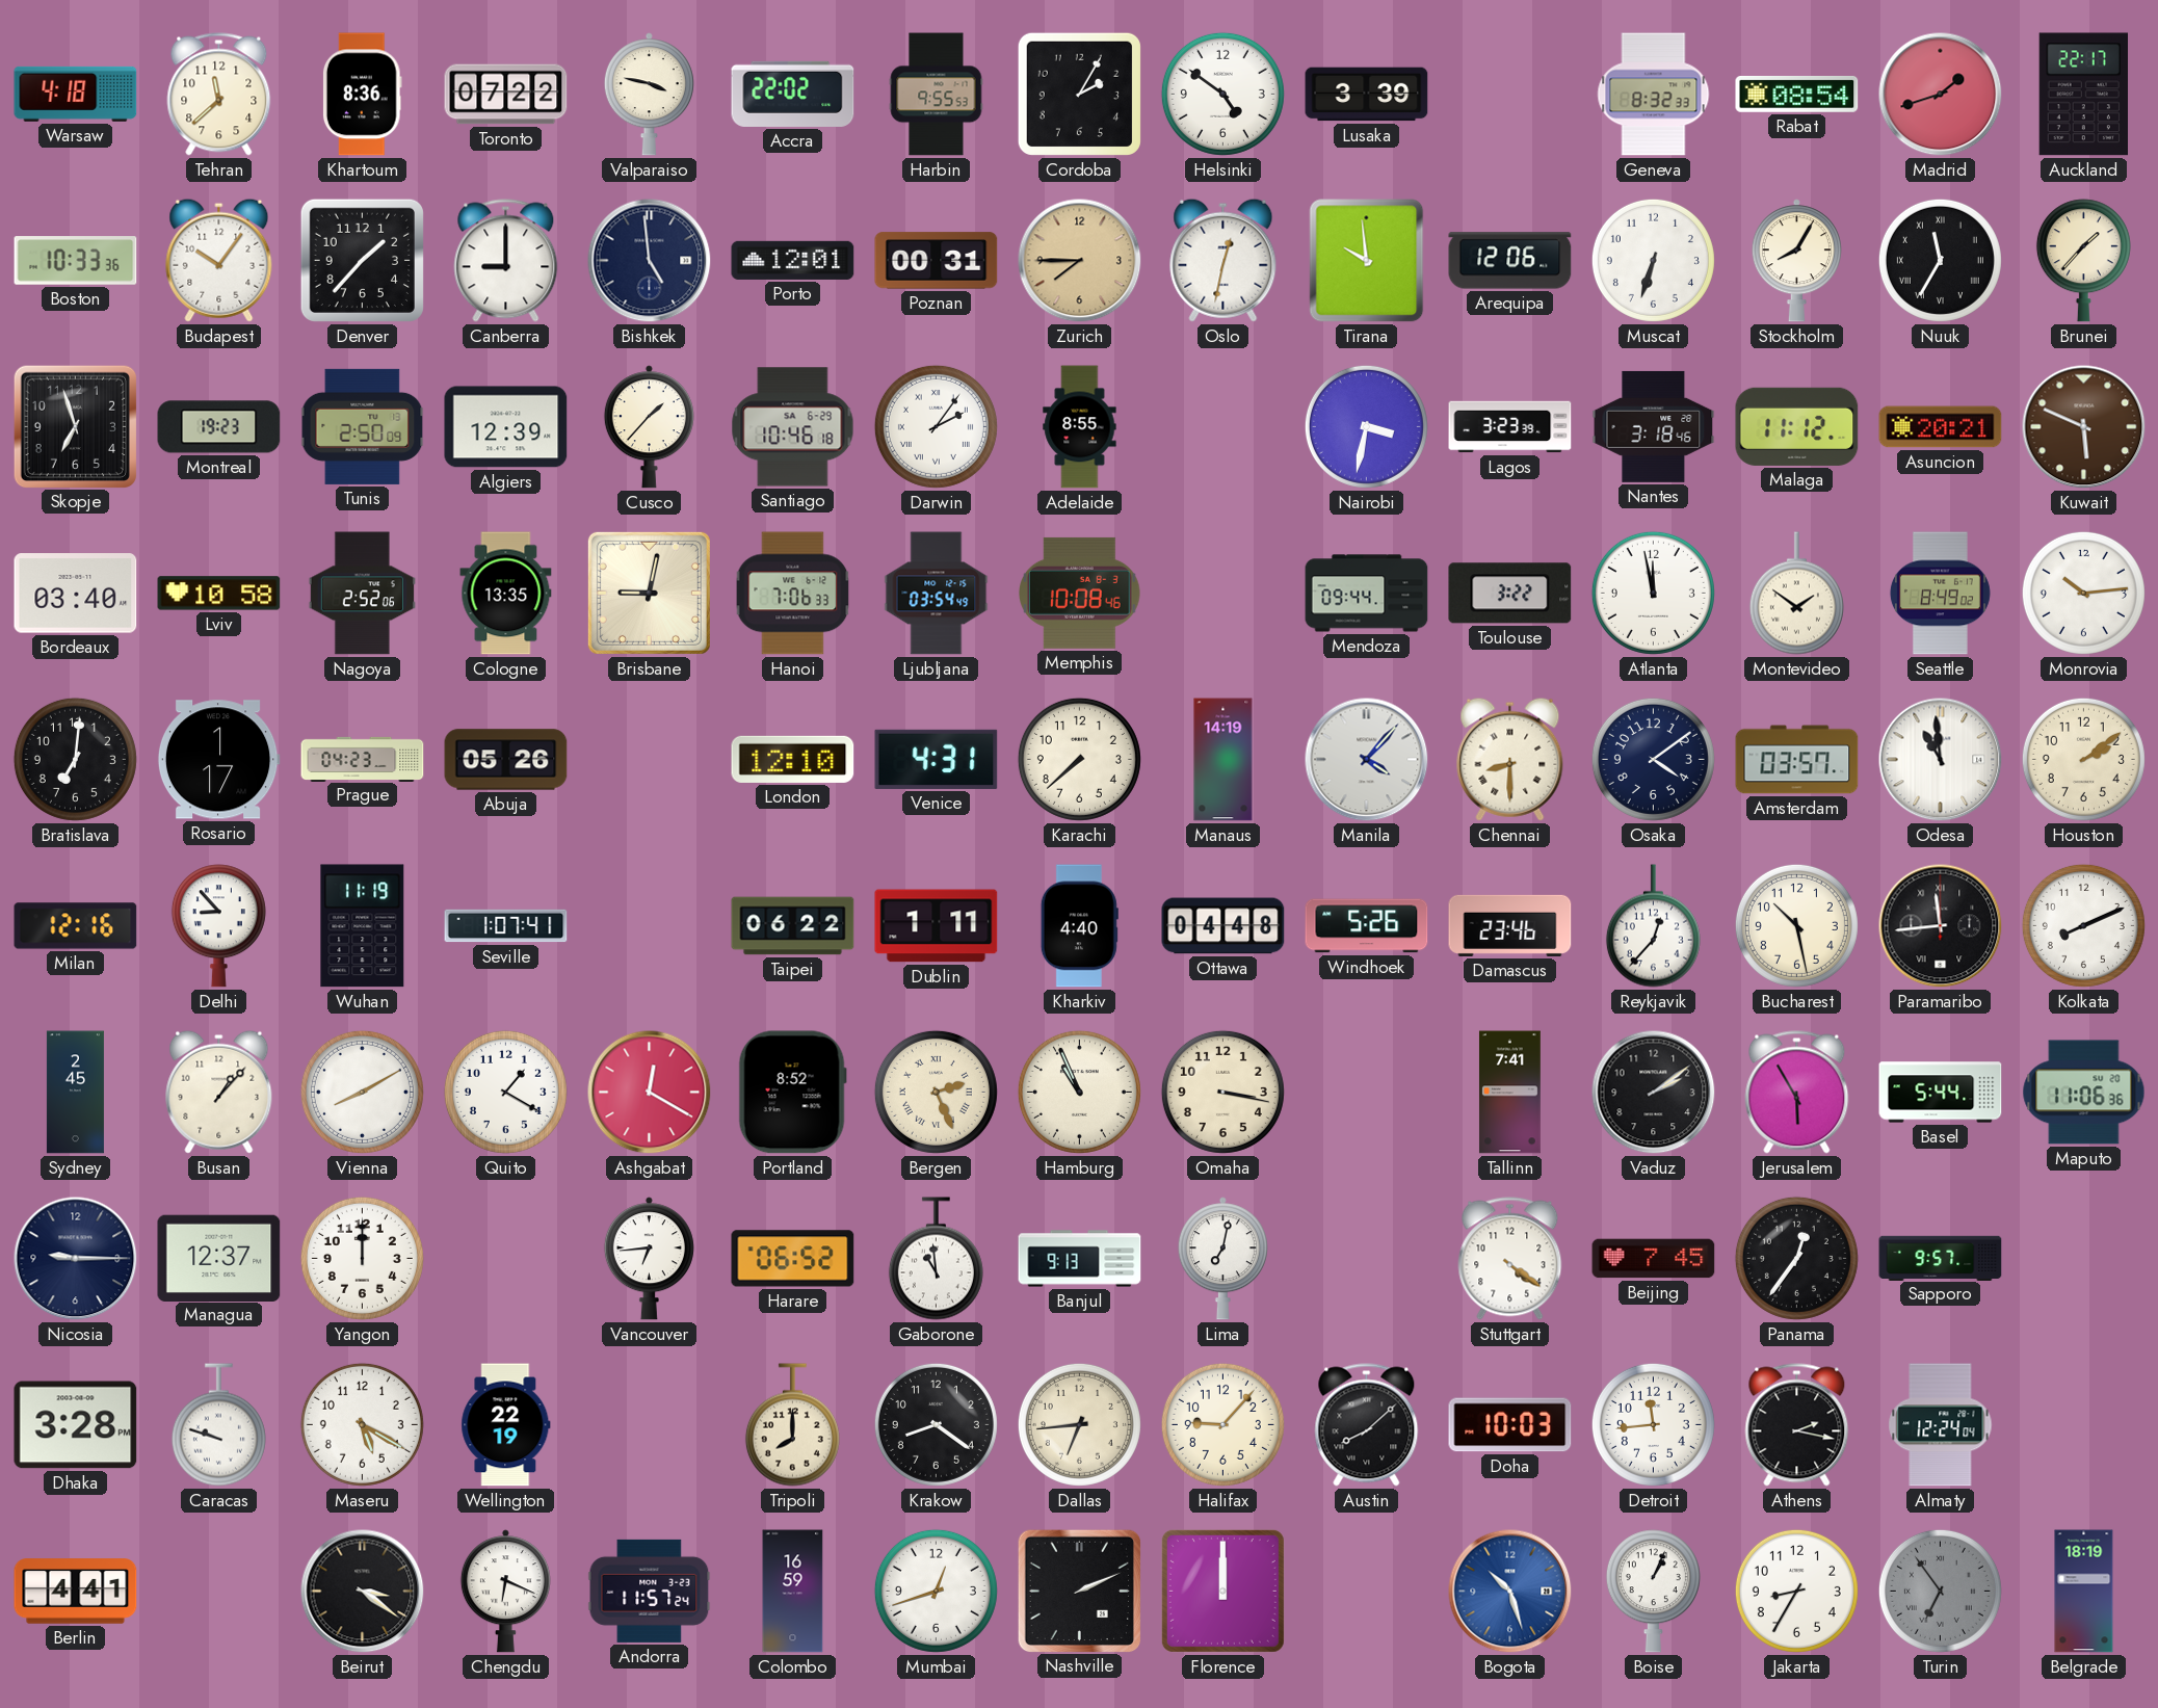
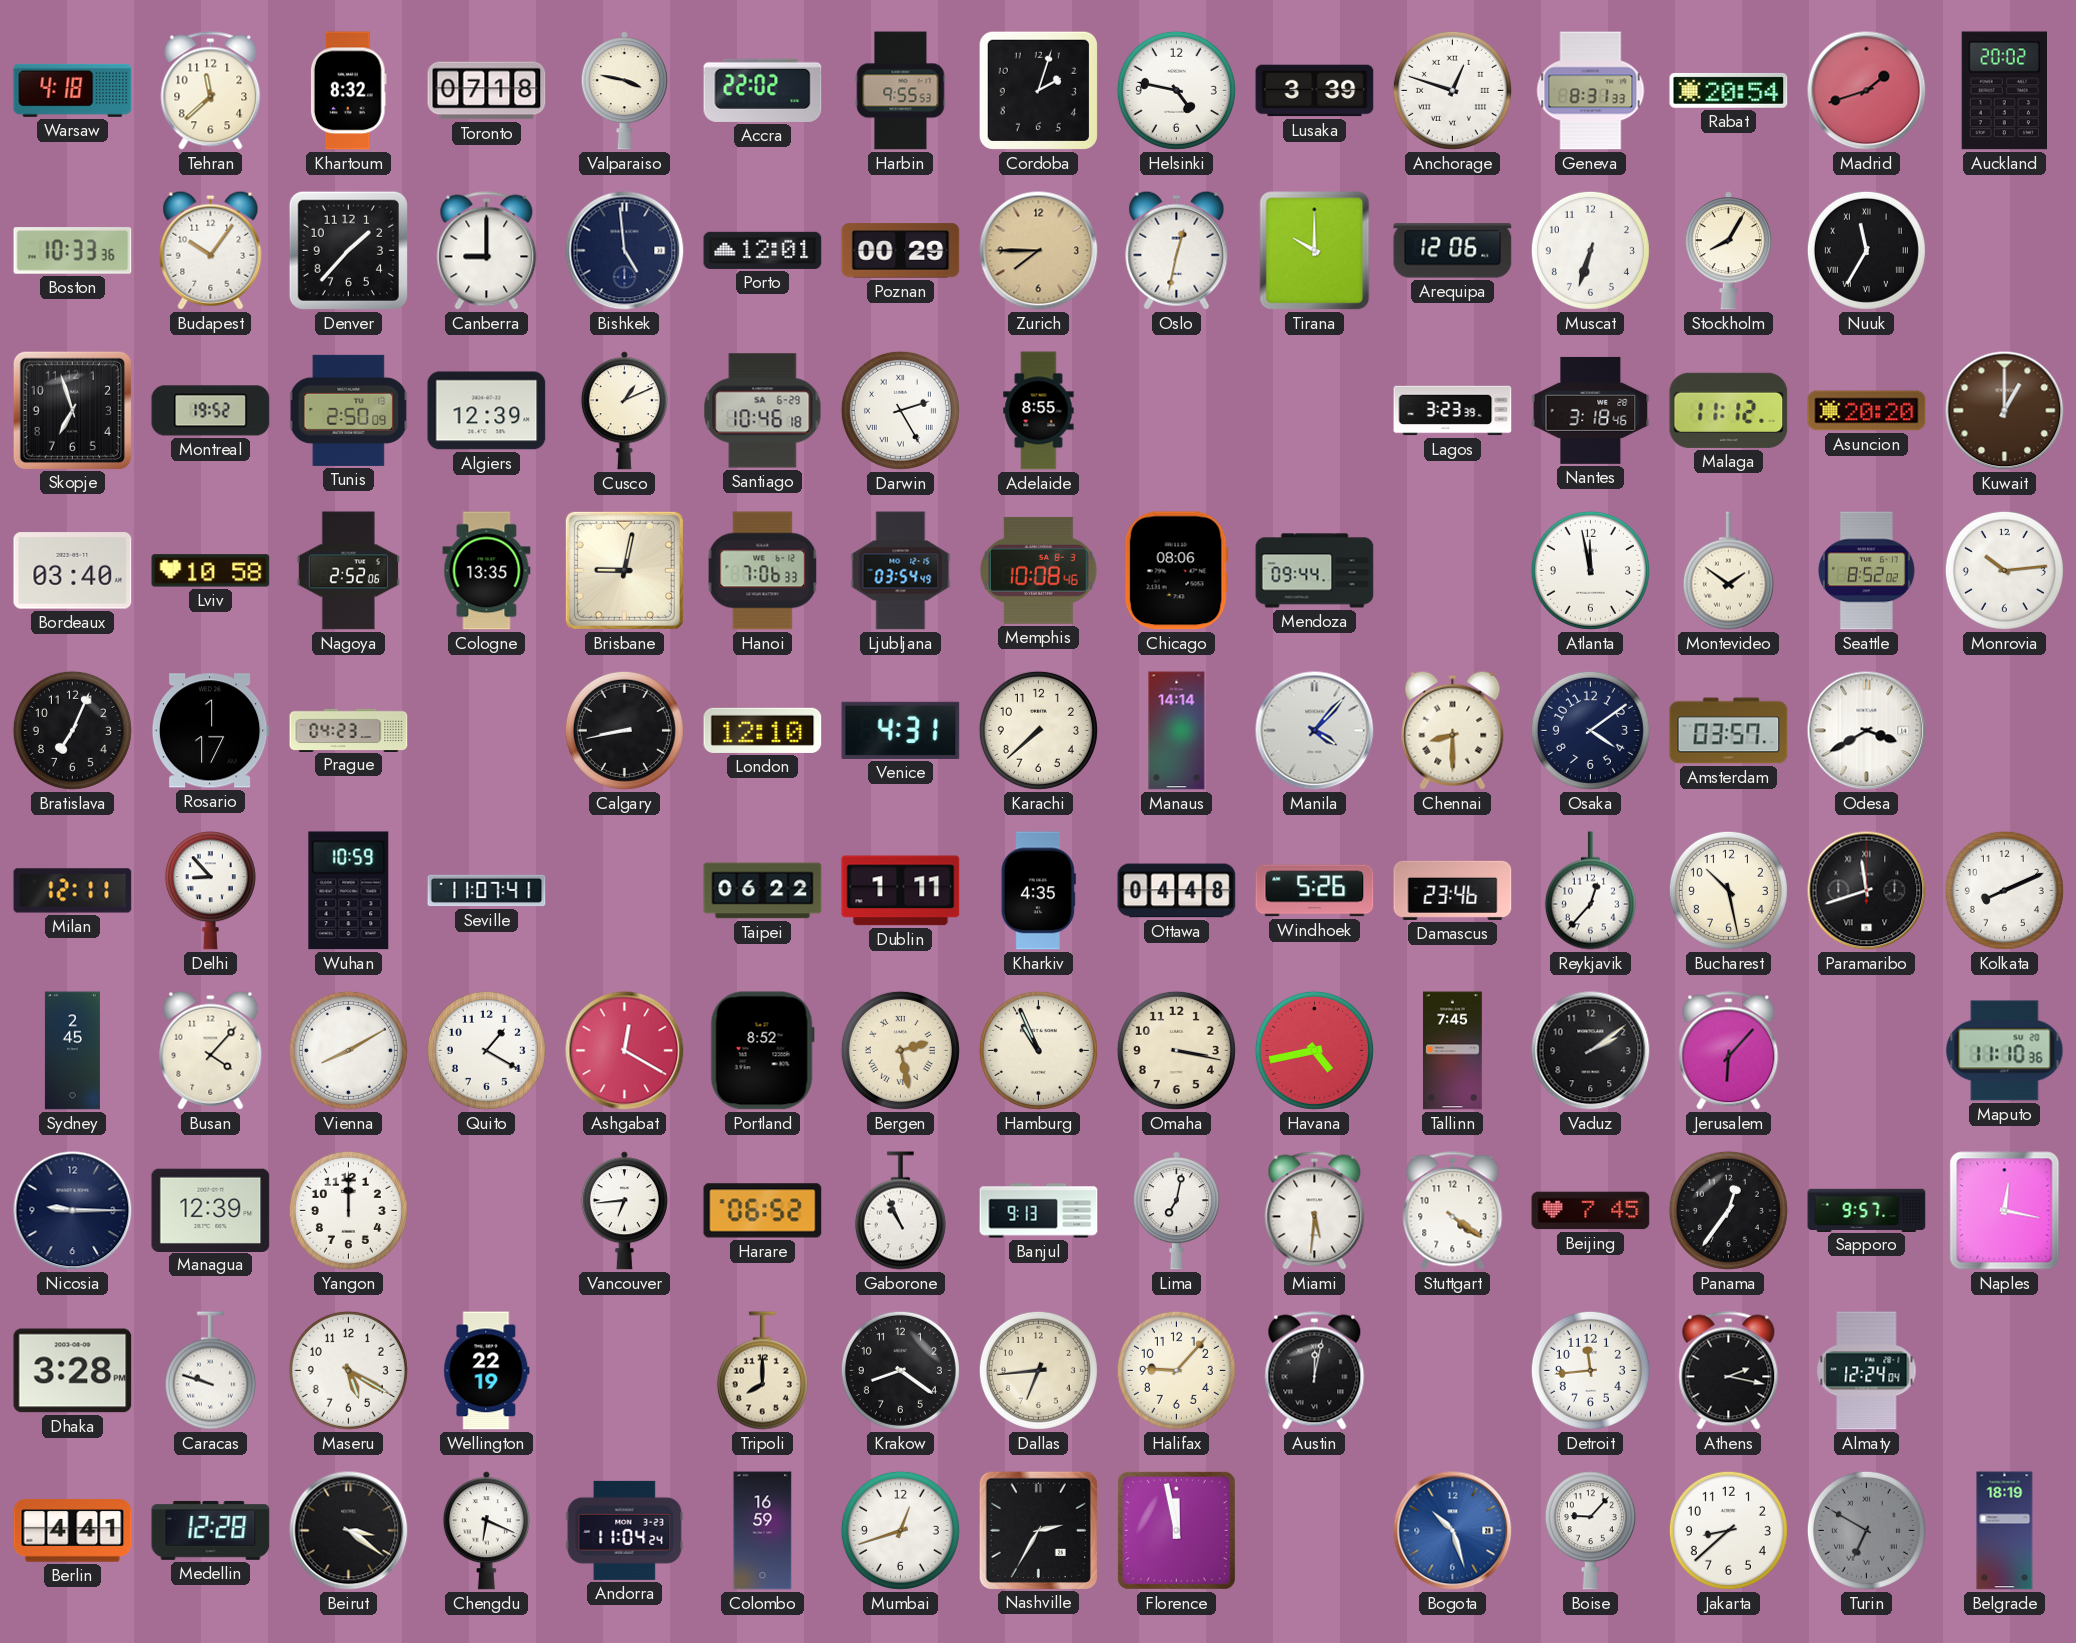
Khartoum: 8:36 -> 8:32 (348, 91)
Toronto: 07:22 -> 07:18 (487, 91)
Cordoba: 2:05 -> 2:03 (1038, 90)
Helsinki: 4:51 -> 4:47 (1176, 90)
Anchorage: none -> 12:48 (1452, 90)
Geneva: 8:32 -> 8:31 (1591, 91)
Rabat: 08:54 -> 20:54 (1729, 90)
Auckland: 22:17 -> 20:02 (2004, 91)
Poznan: 00:31 -> 00:29 (901, 251)
Tirana: 9:59 -> 10:00 (1315, 251)
Brunei: 1:37 -> none (2083, 261)
Montreal: 19:23 -> 19:52 (211, 411)
Cusco: 1:37 -> 1:11 (624, 411)
Darwin: 2:06 -> 2:25 (900, 410)
Nairobi: 3:32 -> none (1366, 426)
Asuncion: 20:21 -> 20:20 (1867, 411)
Kuwait: 5:49 -> 1:00 (2005, 411)
Chicago: none -> 08:06 (1176, 571)
Toulouse: 3:22 -> none (1510, 594)
Seattle: 8:49 -> 8:52 (1866, 571)
Bratislava: 7:01 -> 7:04 (72, 730)
Abuja: 05:26 -> none (506, 760)
Calgary: none -> 8:43 (624, 730)
Manaus: 14:19 -> 14:14 (1177, 731)
Odesa: 10:59 -> 3:40 (1867, 731)
Houston: 2:09 -> none (2083, 759)
Milan: 12:16 -> 12:11 (73, 891)
Wuhan: 11:19 -> 10:59 (349, 891)
Seville: 1:07 -> 11:07 (487, 891)
Kharkiv: 4:40 -> 4:35 (1038, 891)
Paramaribo: 11:44 -> 11:42 (1867, 891)
Busan: 1:07 -> 4:07 (211, 1050)
Bergen: 2:26 -> 2:28 (900, 1050)
Havana: none -> 4:43 (1314, 1050)
Tallinn: 7:41 -> 7:45 (1453, 1051)
Jerusalem: 5:55 -> 6:07 (1729, 1051)
Basel: 5:44 -> none (1941, 1093)
Maputo: 11:06 -> 11:10 (2005, 1051)
Managua: 12:37 -> 12:39 (211, 1210)
Gaborone: 10:59 -> 10:56 (900, 1211)
Miami: none -> 5:31 (1315, 1211)
Naples: none -> 12:17 (2005, 1211)
Austin: 8:08 -> 12:02 (1315, 1371)
Doha: 10:03 -> none (1510, 1425)
Medellin: none -> 12:28 (211, 1530)
Andorra: 11:57 -> 11:04 (625, 1530)
Nashville: 2:11 -> 2:35 (1038, 1530)
Florence: 12:00 -> 11:58 (1176, 1530)
Boise: 1:04 -> 9:07 (1590, 1531)
Jakarta: 8:35 -> 8:38 (1728, 1530)
Turin: 6:54 -> 6:50 (1866, 1530)
